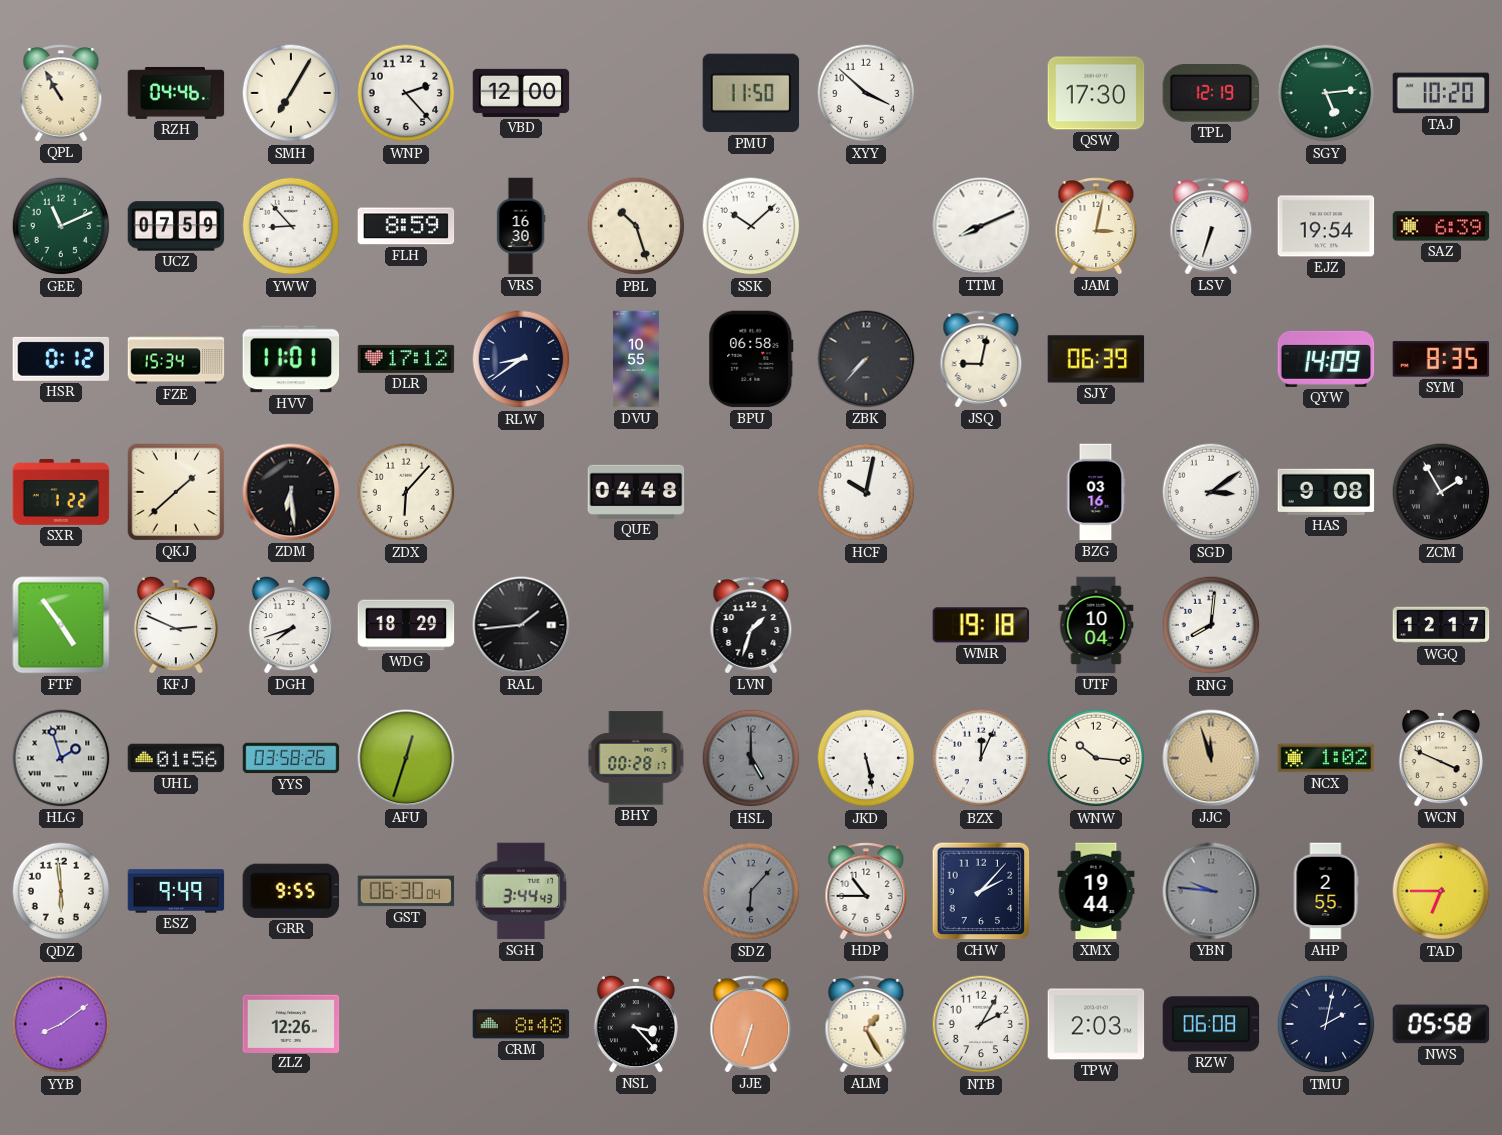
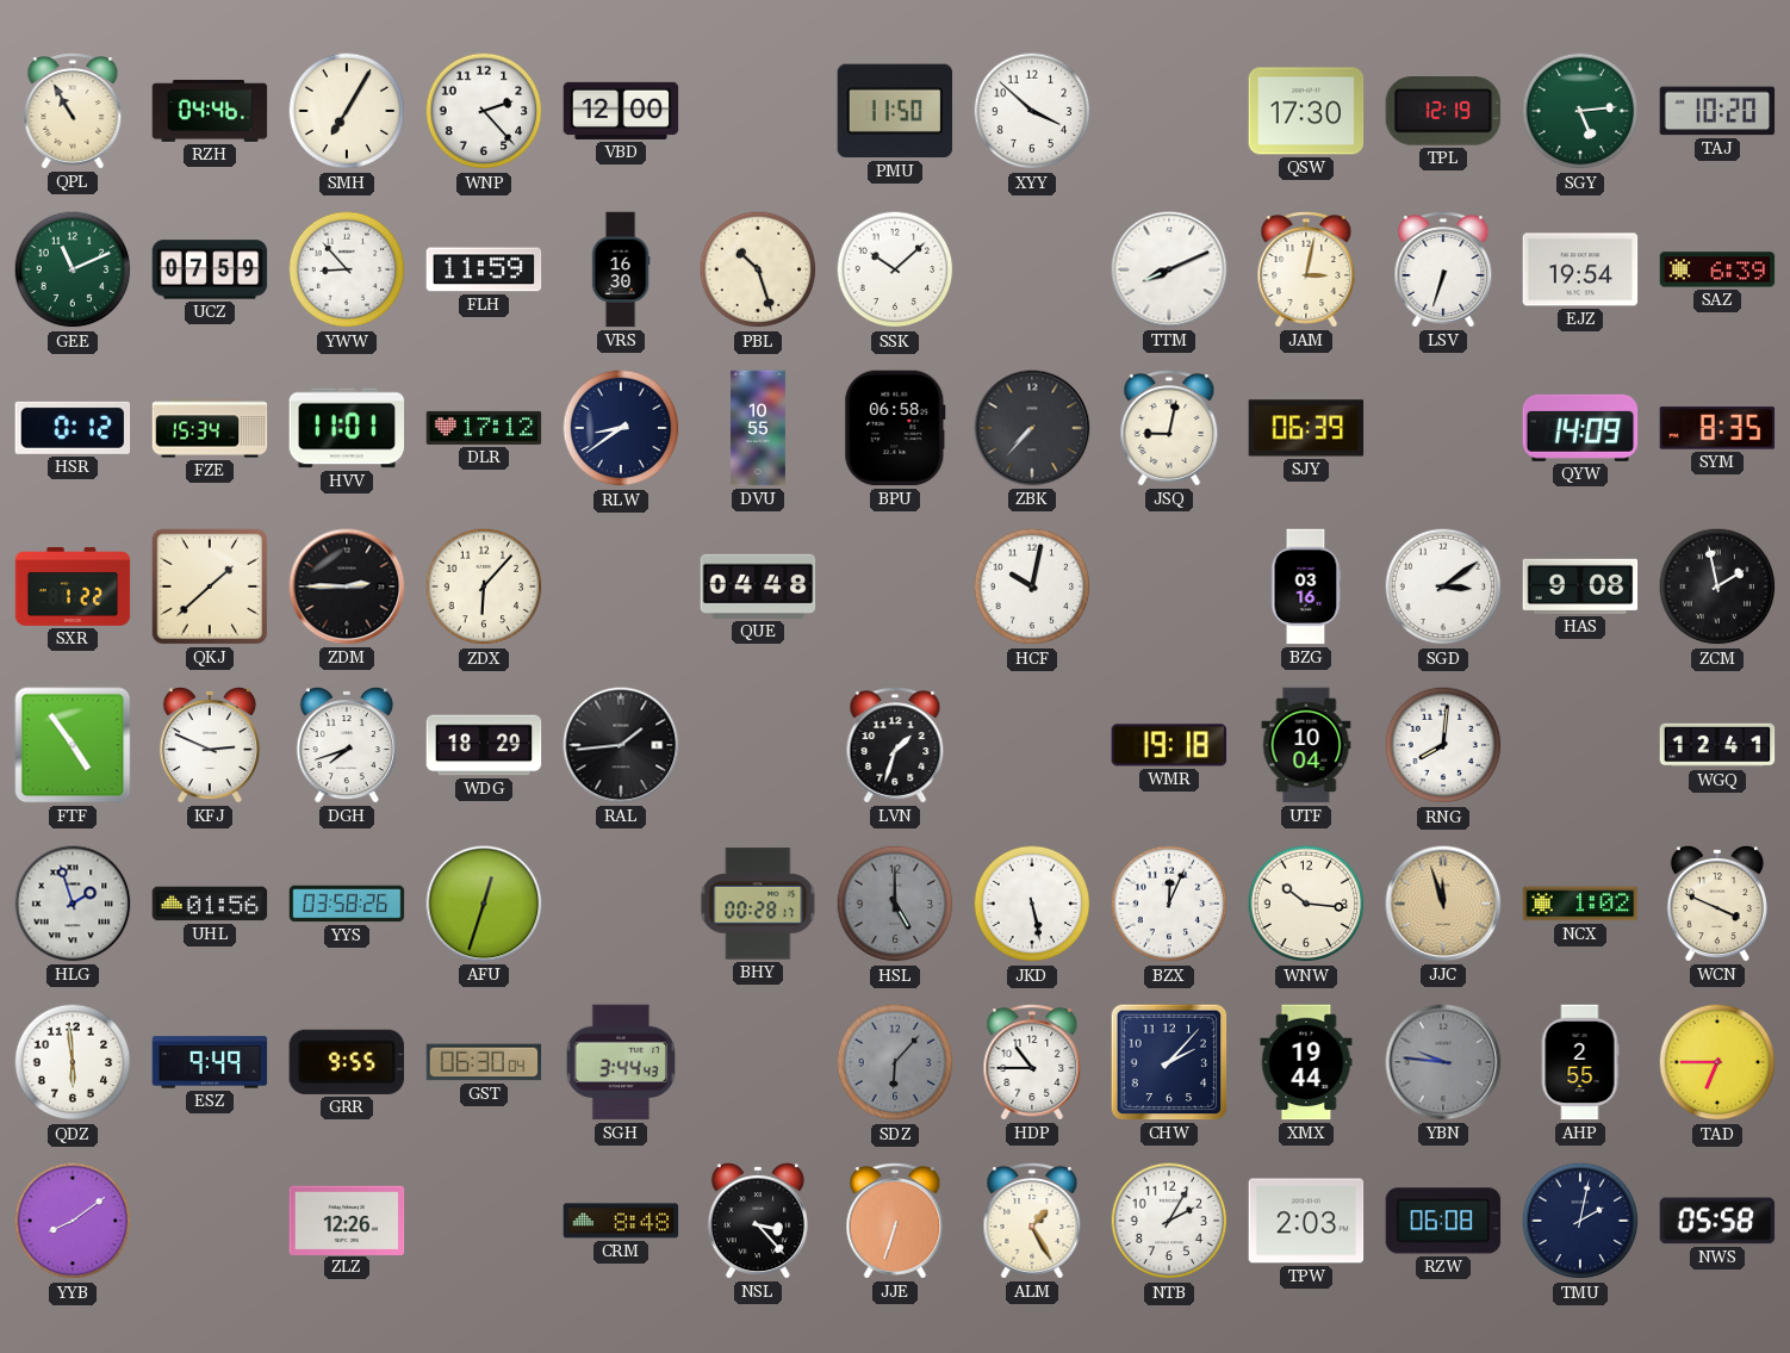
FLH: 8:59 -> 11:59 (484, 269)
ZDM: 6:29 -> 2:45 (347, 586)
ZCM: 1:55 -> 1:58 (1717, 586)
WGQ: 12:17 -> 12:41 (1717, 745)
